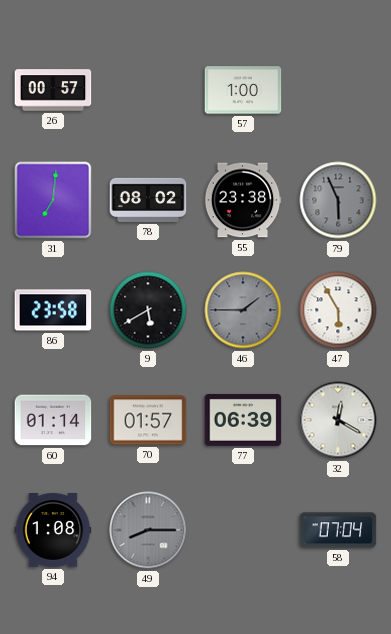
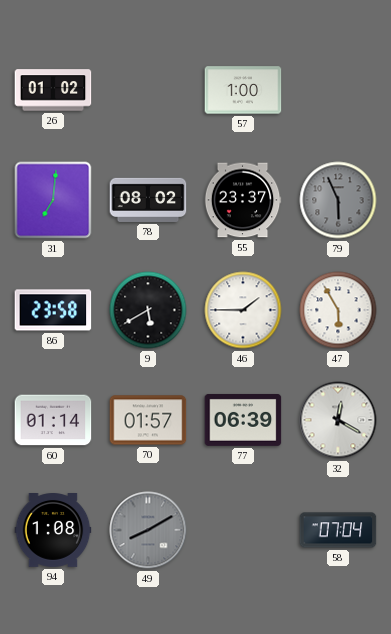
26: 00:57 -> 01:02 (53, 90)
55: 23:38 -> 23:37 (243, 200)
46 dial: grey -> white (243, 310)
49: 8:15 -> 8:10 (148, 530)
